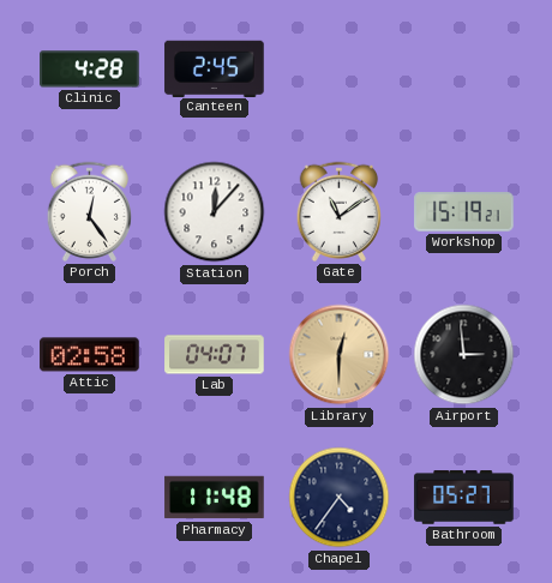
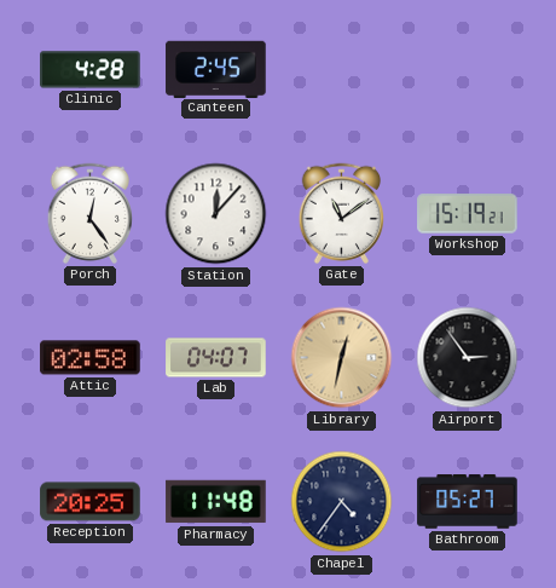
Library: 12:30 -> 12:32 (342, 358)
Airport: 2:59 -> 2:54 (468, 358)
Reception: none -> 20:25 (91, 502)
